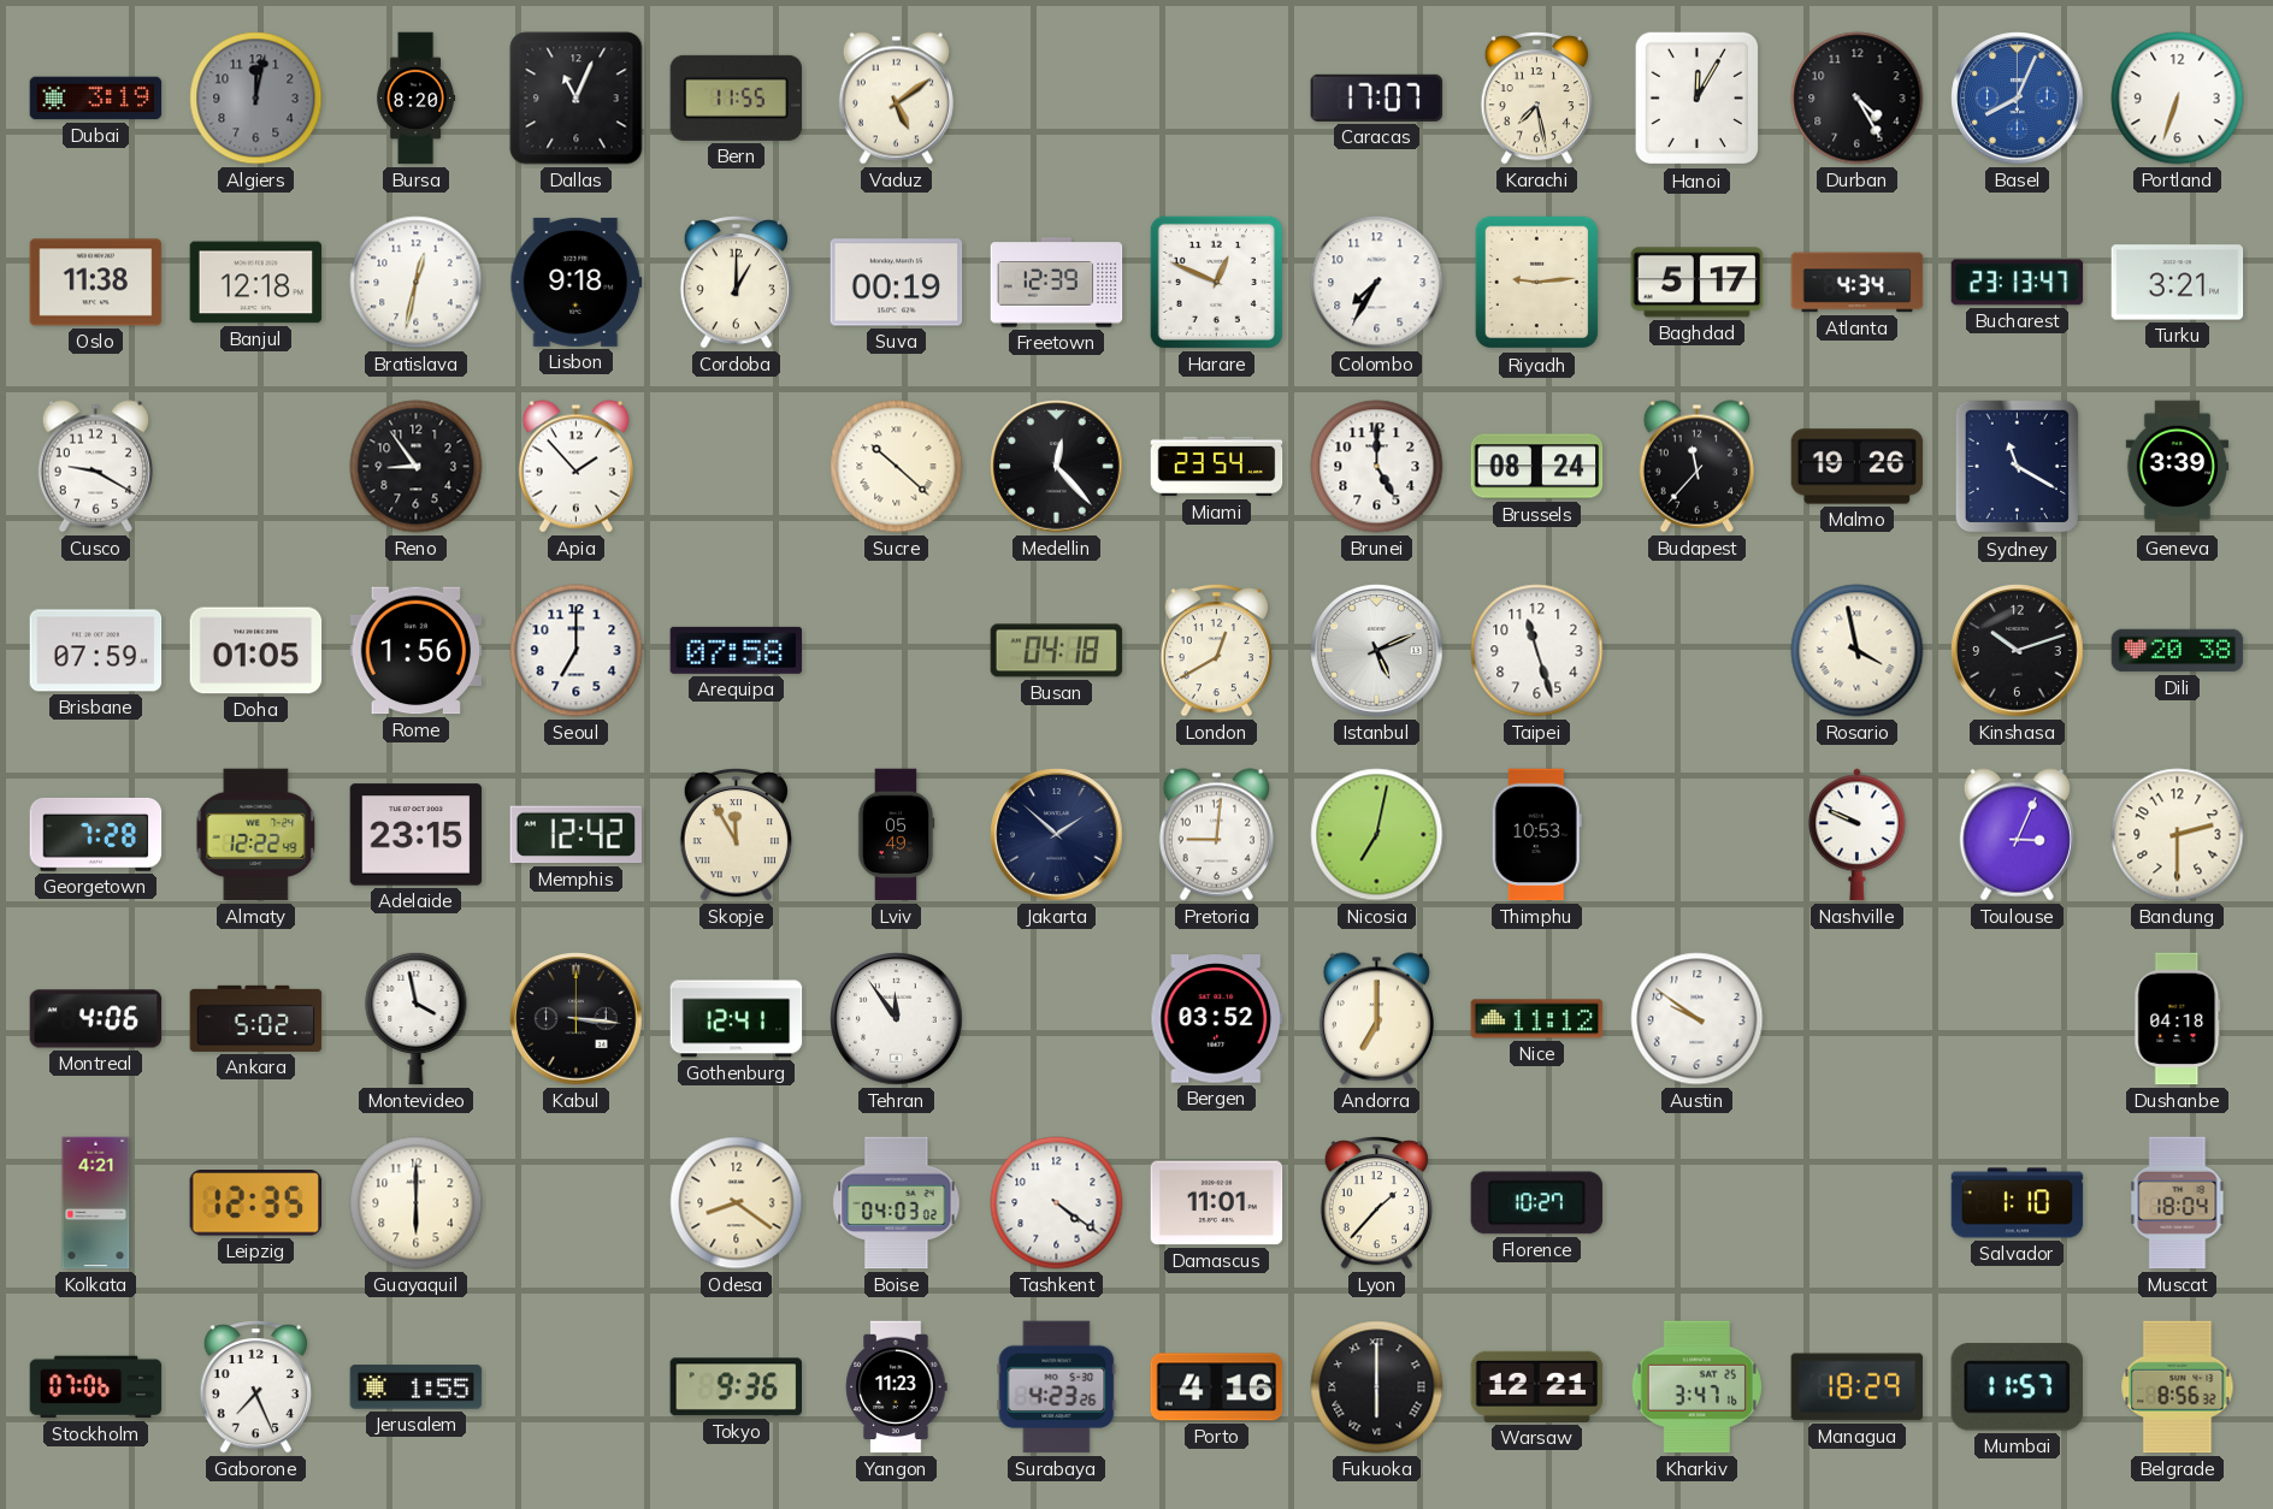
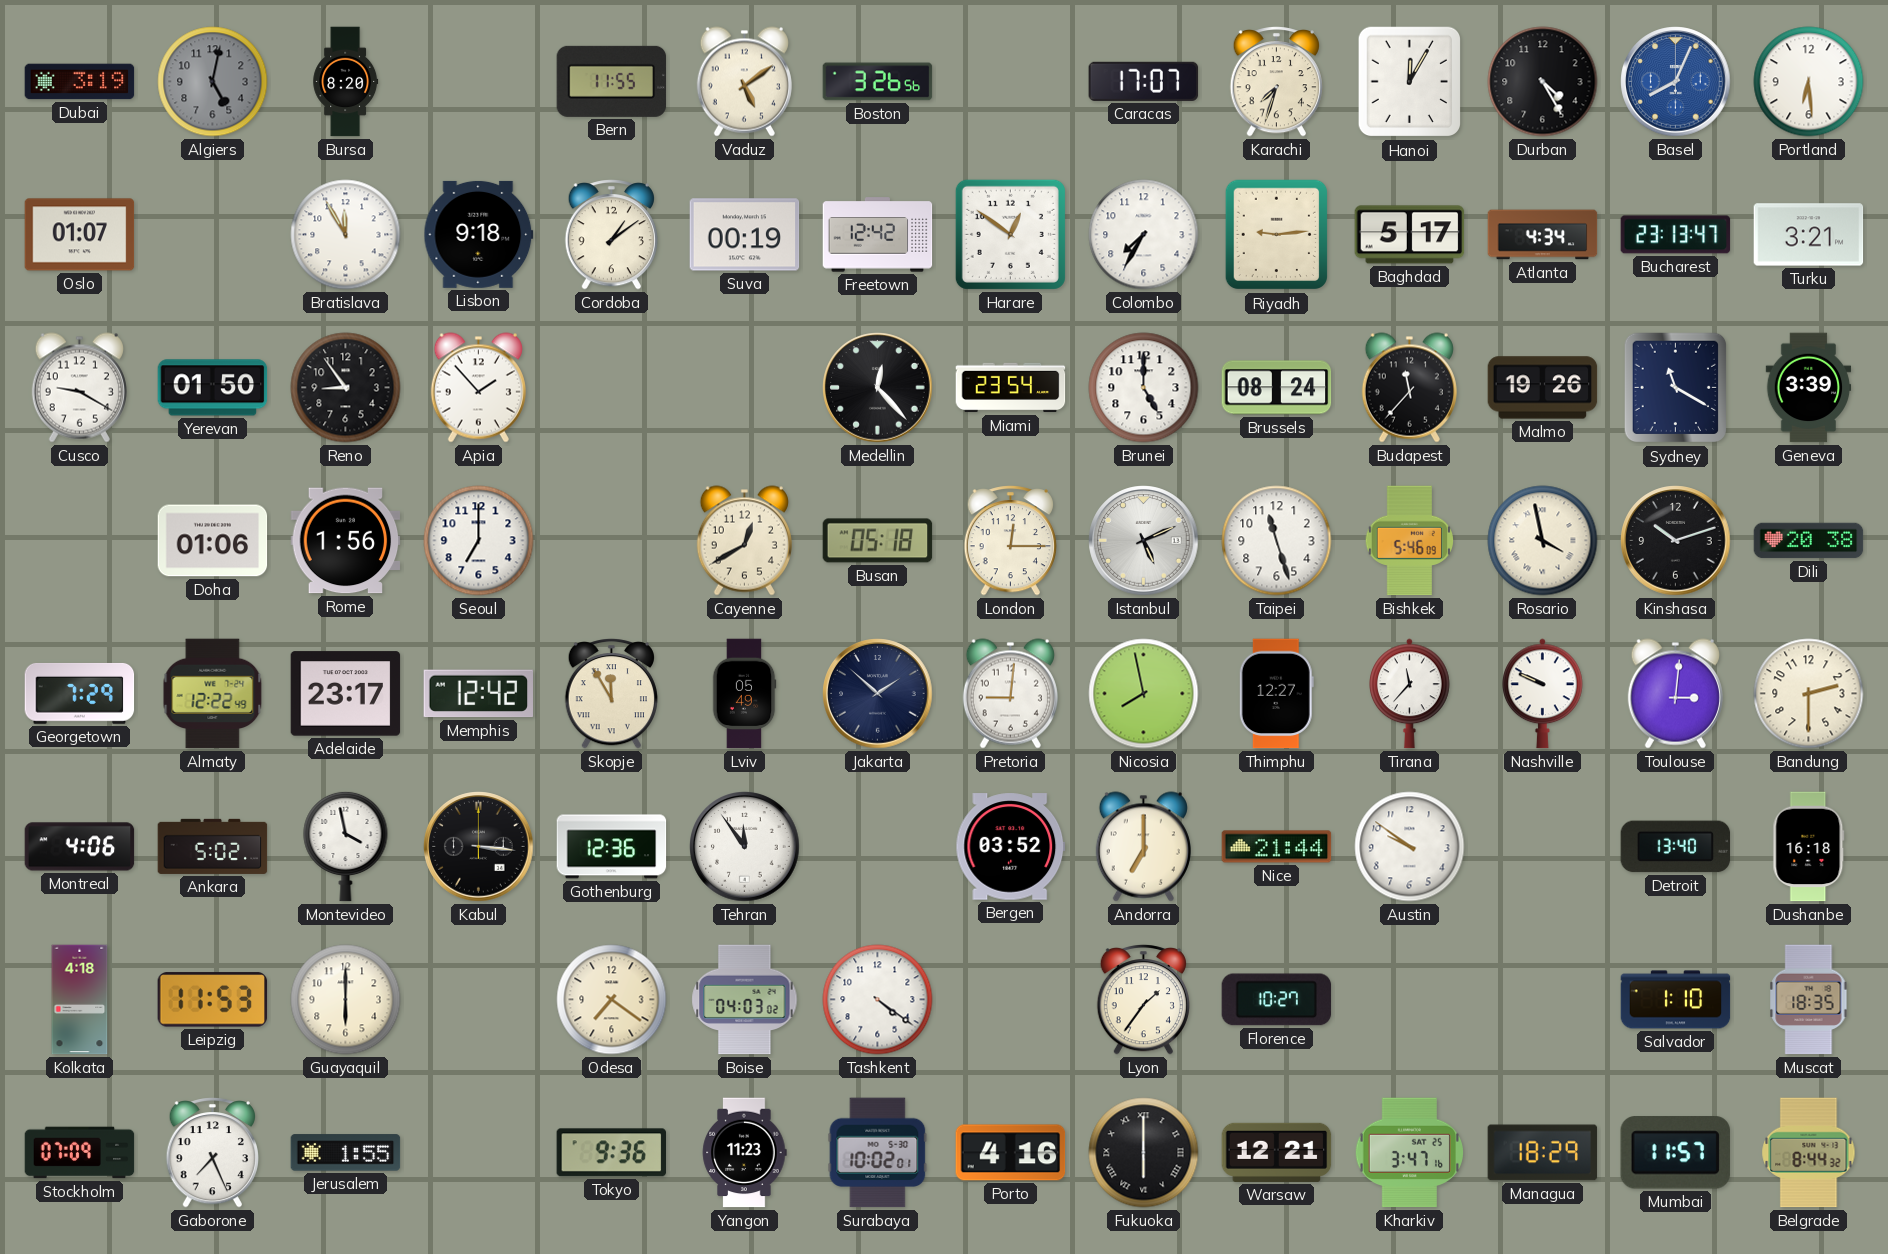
Algiers: 12:02 -> 5:02 (213, 82)
Dallas: 11:04 -> none (577, 99)
Boston: none -> 3:26 (878, 82)
Karachi: 7:28 -> 7:33 (1276, 82)
Portland: 6:33 -> 6:29 (1809, 82)
Oslo: 11:38 -> 01:07 (80, 235)
Banjul: 12:18 -> none (256, 283)
Bratislava: 12:32 -> 11:55 (346, 235)
Cordoba: 1:00 -> 1:09 (611, 235)
Freetown: 12:39 -> 12:42 (878, 235)
Harare: 12:49 -> 12:51 (1010, 234)
Yerevan: none -> 01:50 (213, 388)
Sucre: 10:22 -> none (897, 467)
Brisbane: 07:59 -> none (96, 651)
Doha: 01:05 -> 01:06 (213, 541)
Arequipa: 07:58 -> none (737, 650)
Cayenne: none -> 12:40 (744, 541)
Busan: 04:18 -> 05:18 (878, 541)
London: 12:40 -> 12:15 (1010, 541)
Bishkek: none -> 5:46 (1410, 541)
Georgetown: 7:28 -> 7:29 (80, 693)
Adelaide: 23:15 -> 23:17 (346, 694)
Nicosia: 7:02 -> 7:58 (1144, 694)
Thimphu: 10:53 -> 12:27 (1276, 694)
Tirana: none -> 11:37 (1410, 694)
Toulouse: 3:04 -> 3:01 (1675, 694)
Gothenburg: 12:41 -> 12:36 (612, 847)
Nice: 11:12 -> 21:44 (1277, 847)
Detroit: none -> 13:40 (1676, 847)
Dushanbe: 04:18 -> 16:18 (1809, 847)
Kolkata: 4:21 -> 4:18 (80, 1000)
Leipzig: 12:35 -> 11:53 (213, 1000)
Odesa: 8:21 -> 7:21 (612, 1000)
Damascus: 11:01 -> none (1217, 1203)
Lyon: 1:37 -> 1:36 (1143, 1000)
Muscat: 18:04 -> 18:35 (1809, 1000)
Stockholm: 07:06 -> 07:09 (80, 1153)
Surabaya: 4:23 -> 10:02 (878, 1153)
Belgrade: 8:56 -> 8:44 (1809, 1153)
